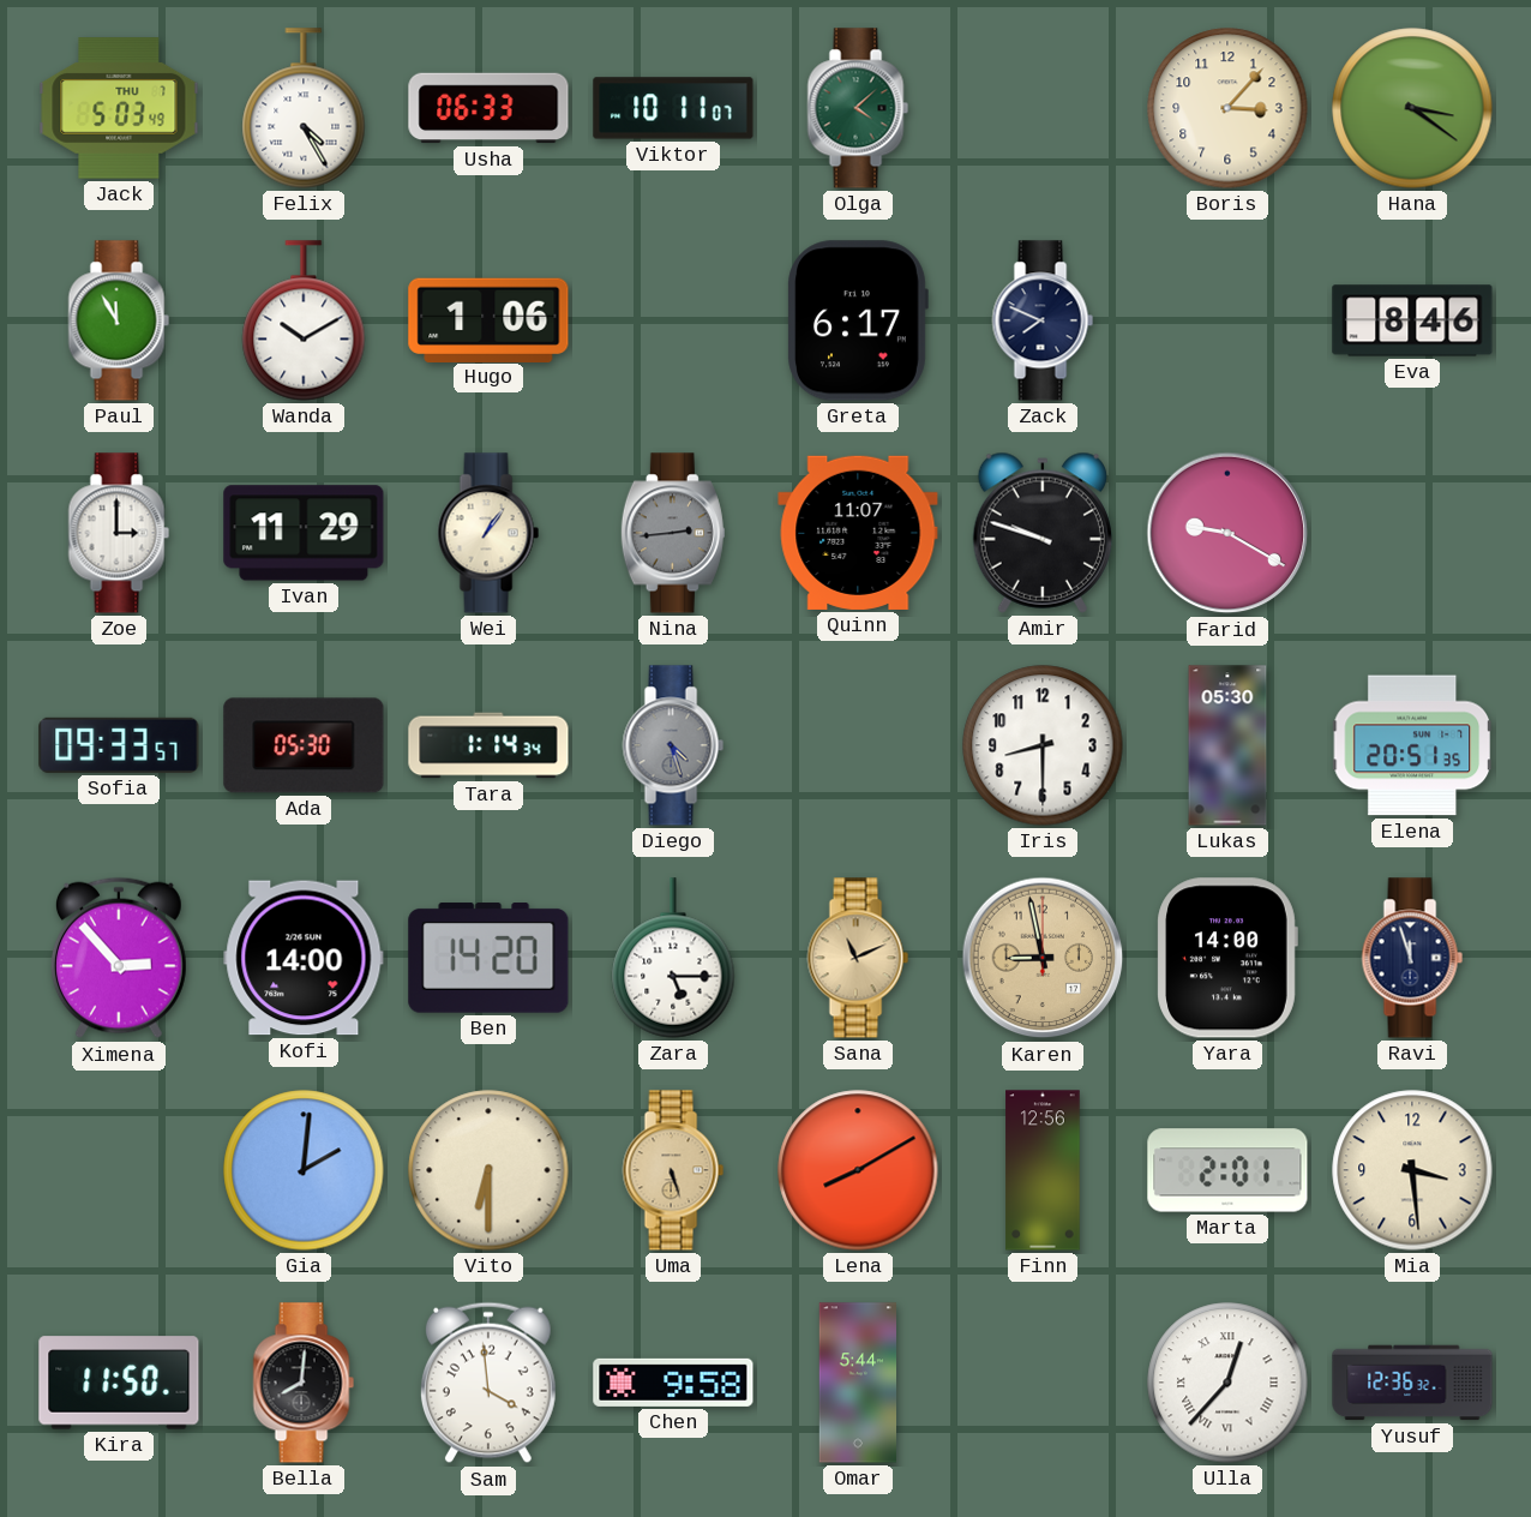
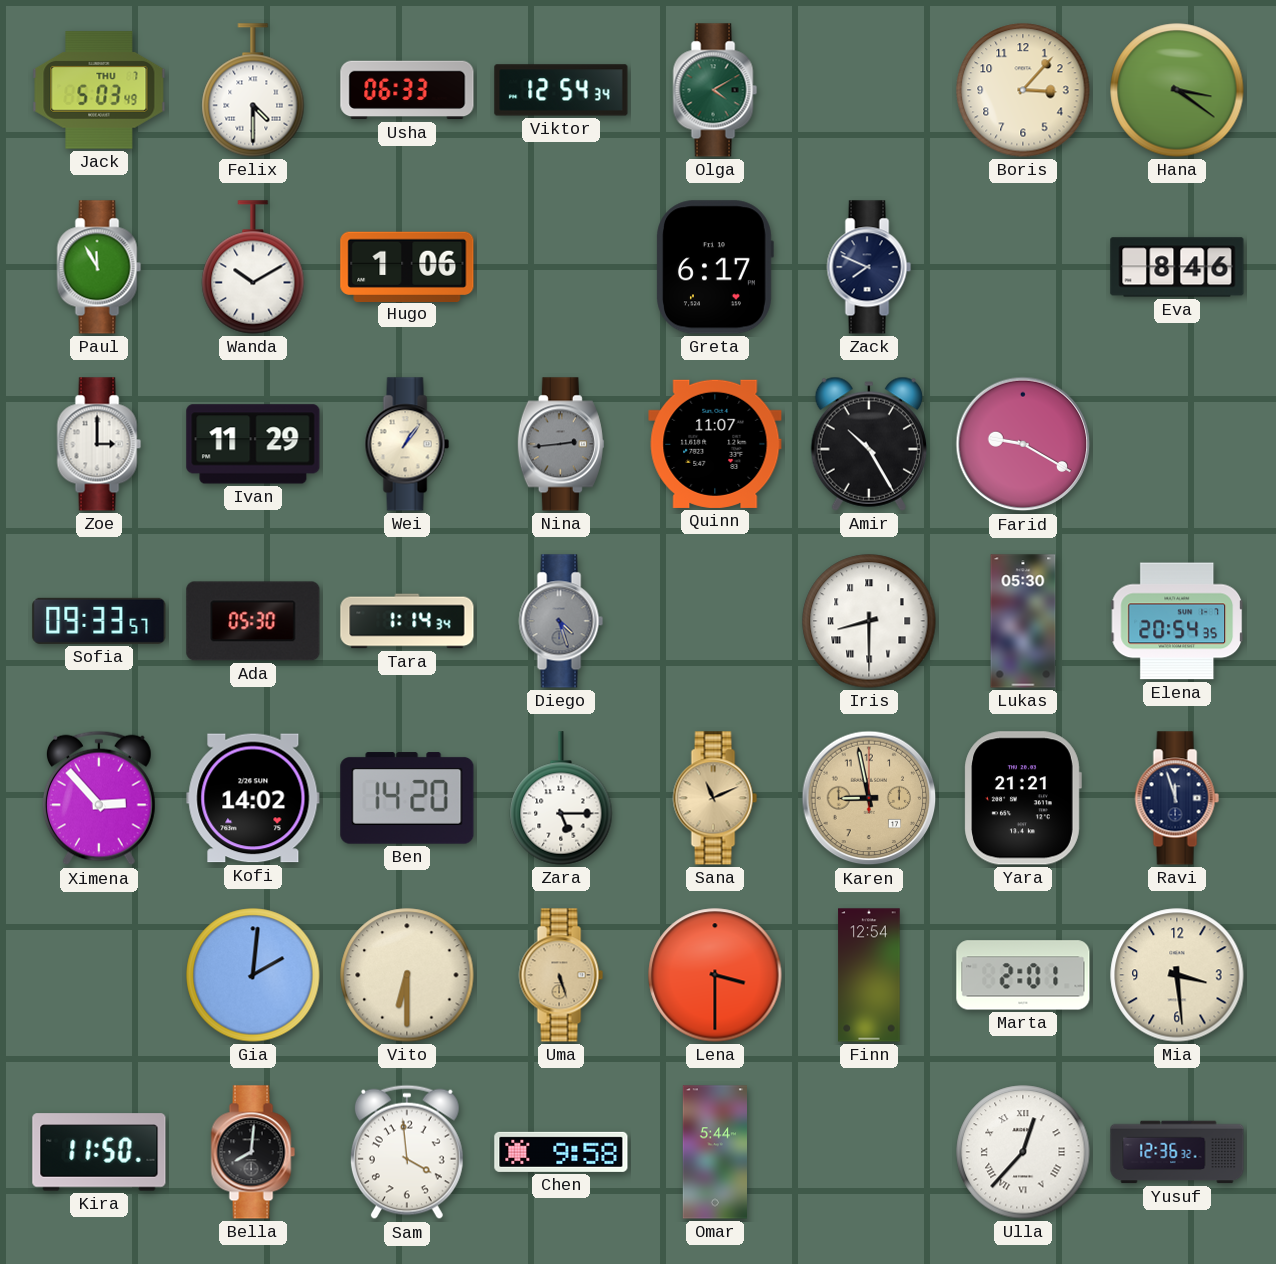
Felix: 4:25 -> 4:30 (253, 90)
Viktor: 10:11 -> 12:54 (561, 90)
Olga: 4:08 -> 4:10 (715, 90)
Amir: 9:48 -> 10:25 (869, 444)
Iris numerals: Arabic -> Roman (869, 621)
Elena: 20:51 -> 20:54 (1177, 621)
Kofi: 14:00 -> 14:02 (253, 798)
Yara: 14:00 -> 21:21 (1023, 798)
Lena: 8:10 -> 3:30 (715, 975)
Finn: 12:56 -> 12:54 (869, 975)
